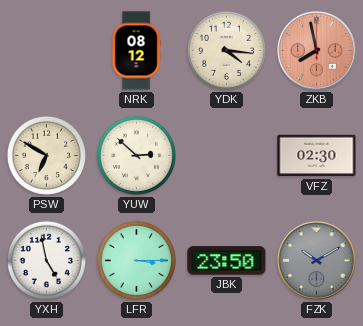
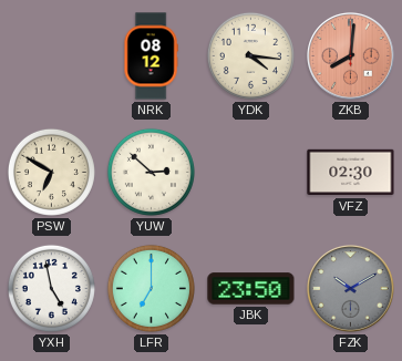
ZKB: 7:58 -> 8:01 (351, 56)
LFR: 3:15 -> 7:00 (151, 288)
